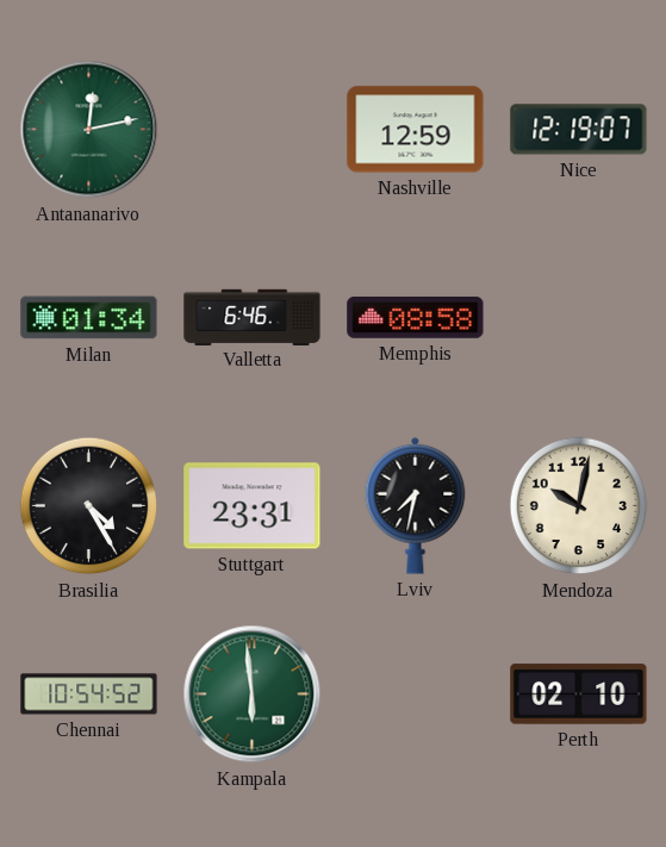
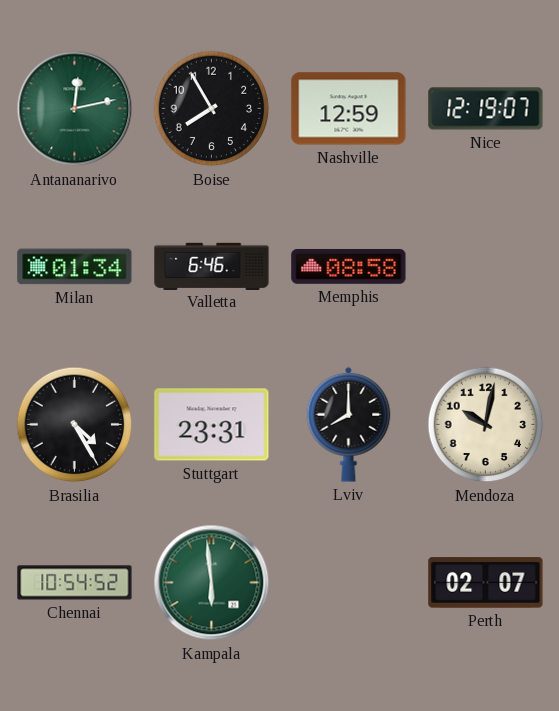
Boise: none -> 7:55 (212, 109)
Lviv: 7:32 -> 8:00 (349, 424)
Perth: 02:10 -> 02:07 (486, 583)
